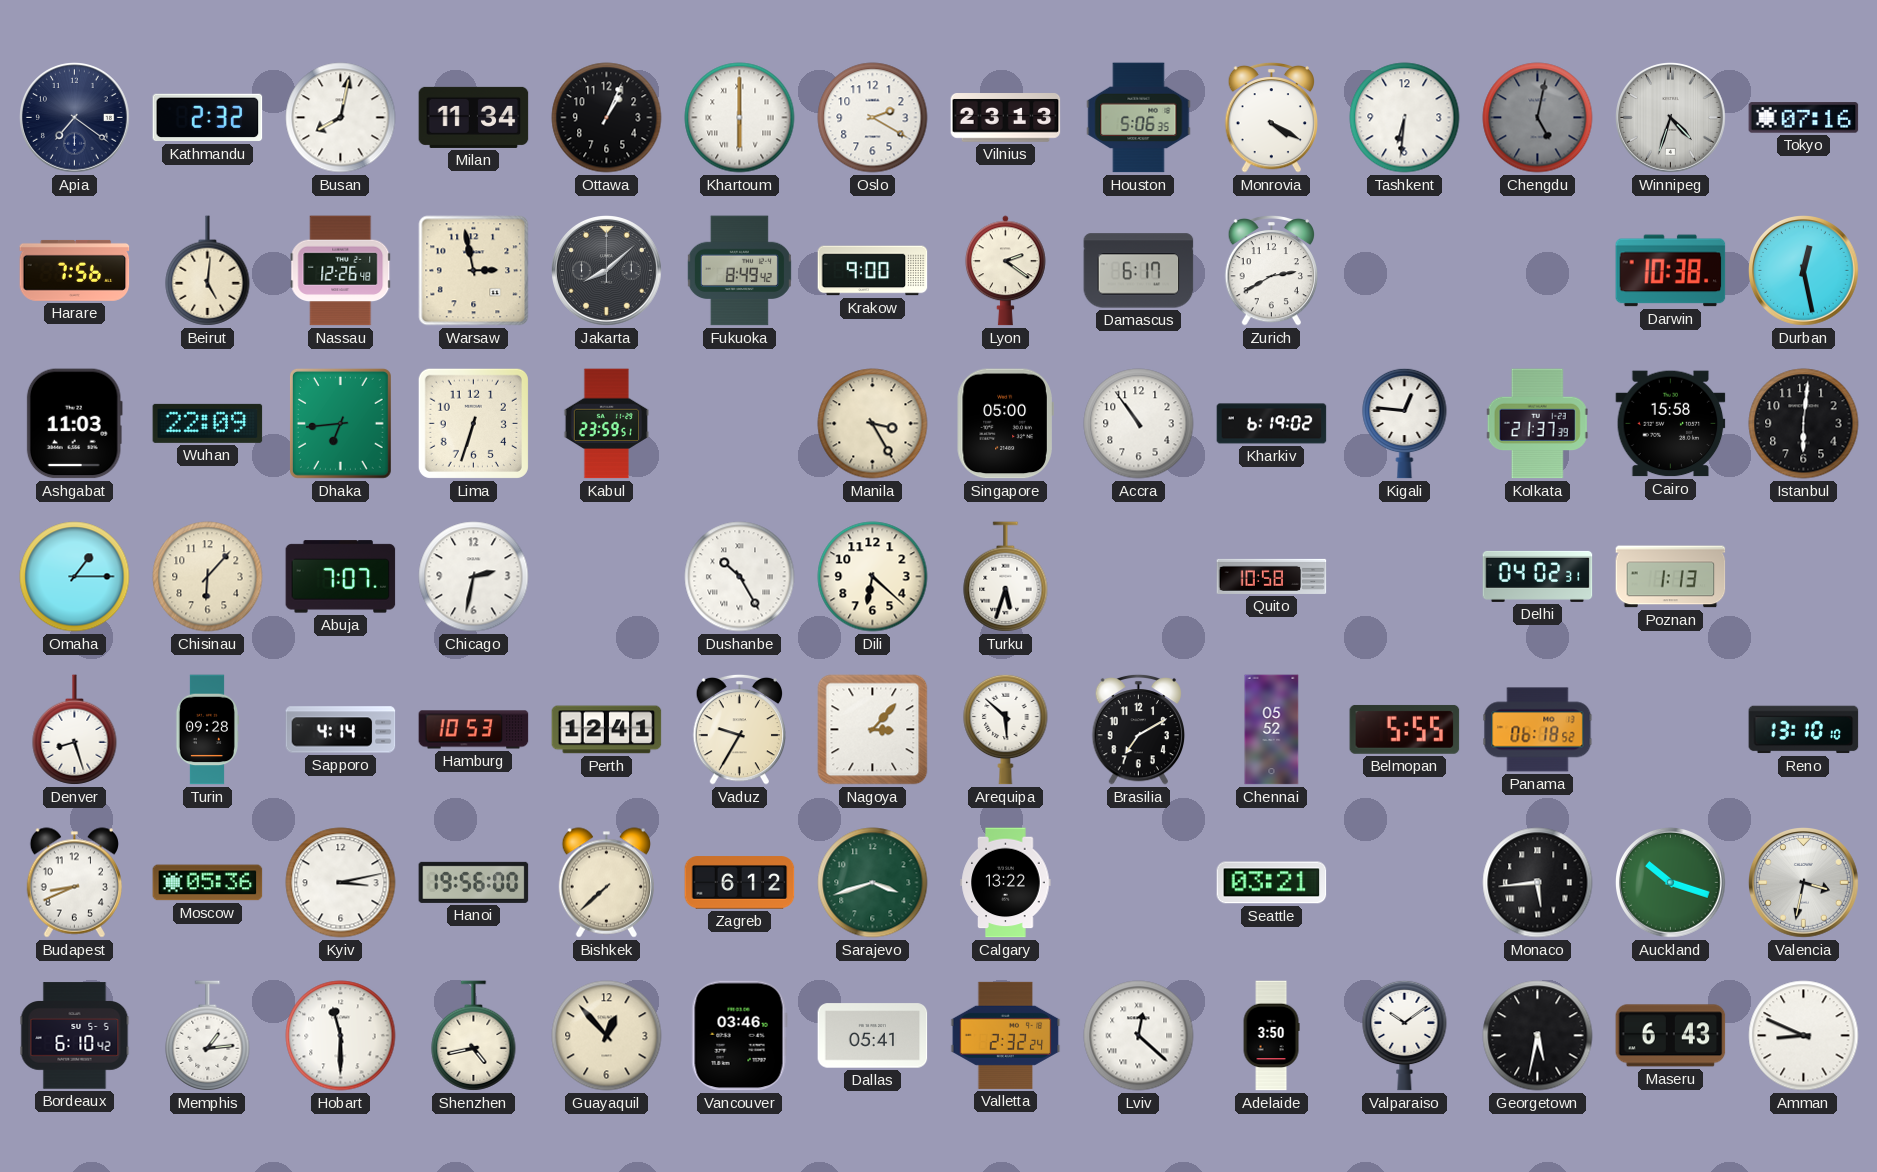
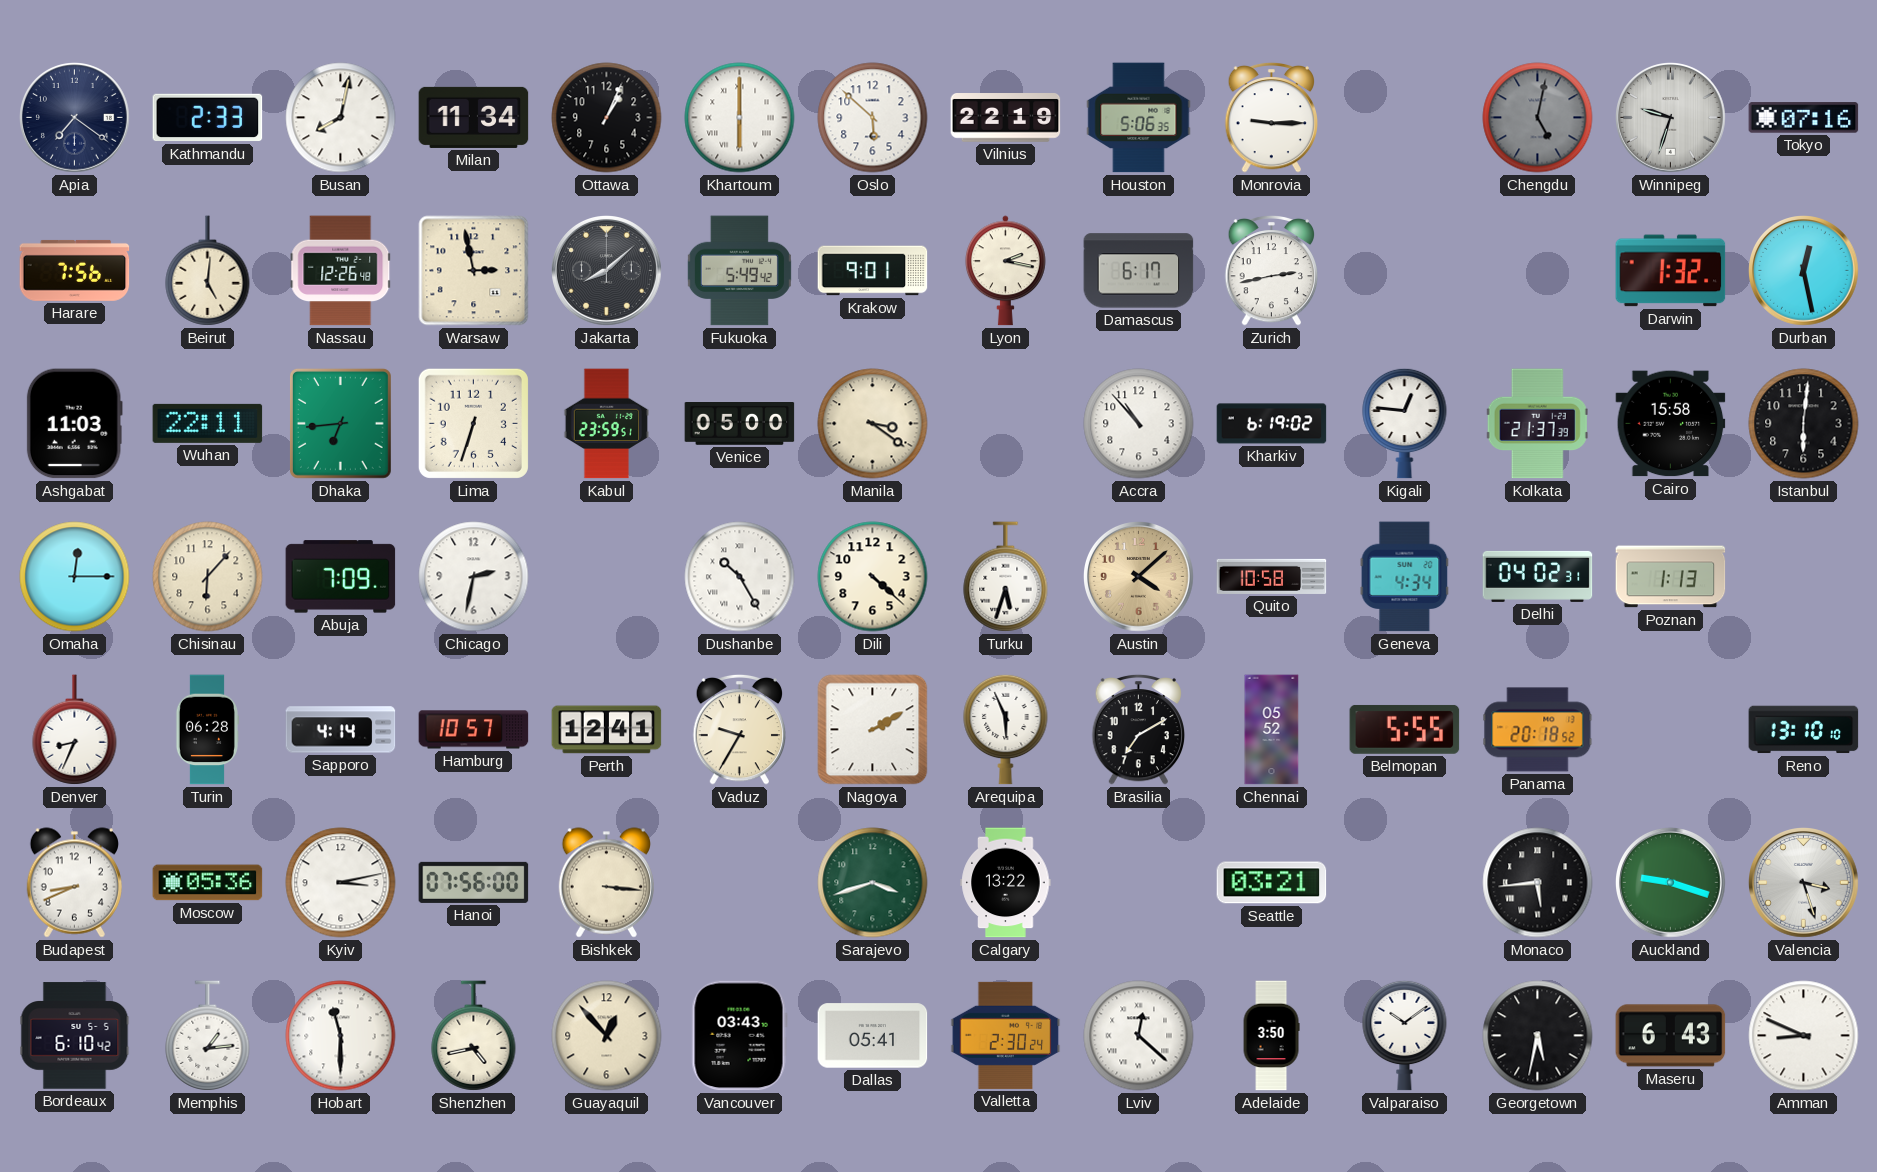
Kathmandu: 2:32 -> 2:33 (208, 118)
Oslo: 2:20 -> 5:52 (873, 118)
Vilnius: 23:13 -> 22:19 (1006, 118)
Monrovia: 4:20 -> 9:15 (1272, 117)
Tashkent: 6:31 -> none (1405, 118)
Winnipeg: 4:33 -> 9:33 (1671, 118)
Fukuoka: 8:49 -> 5:49 (739, 271)
Krakow: 9:00 -> 9:01 (873, 271)
Lyon: 2:21 -> 2:17 (1005, 271)
Zurich: 2:40 -> 2:43 (1272, 270)
Darwin: 10:38 -> 1:32 (1671, 271)
Wuhan: 22:09 -> 22:11 (208, 423)
Venice: none -> 05:00 (740, 424)
Manila: 3:25 -> 3:21 (873, 424)
Singapore: 05:00 -> none (1005, 424)
Accra: 10:54 -> 10:53 (1139, 424)
Omaha: 1:15 -> 12:15 (75, 577)
Abuja: 7:07 -> 7:09 (341, 577)
Dili: 6:22 -> 4:22 (873, 577)
Austin: none -> 4:08 (1139, 577)
Geneva: none -> 4:34 (1405, 577)
Denver: 8:27 -> 8:34 (75, 730)
Turin: 09:28 -> 06:28 (206, 730)
Hamburg: 10:53 -> 10:57 (474, 730)
Nagoya: 3:07 -> 2:10 (873, 730)
Arequipa: 5:52 -> 5:56 (1006, 729)
Panama: 06:18 -> 20:18 (1538, 730)
Hanoi: 19:56 -> 07:56 (474, 882)
Bishkek: 7:38 -> 3:16 (606, 883)
Zagreb: 6:12 -> none (740, 883)
Auckland: 10:18 -> 9:18 (1671, 883)
Valencia: 3:32 -> 3:27 (1804, 883)
Vancouver: 03:46 -> 03:43 (739, 1036)
Valletta: 2:32 -> 2:30 (1006, 1035)
